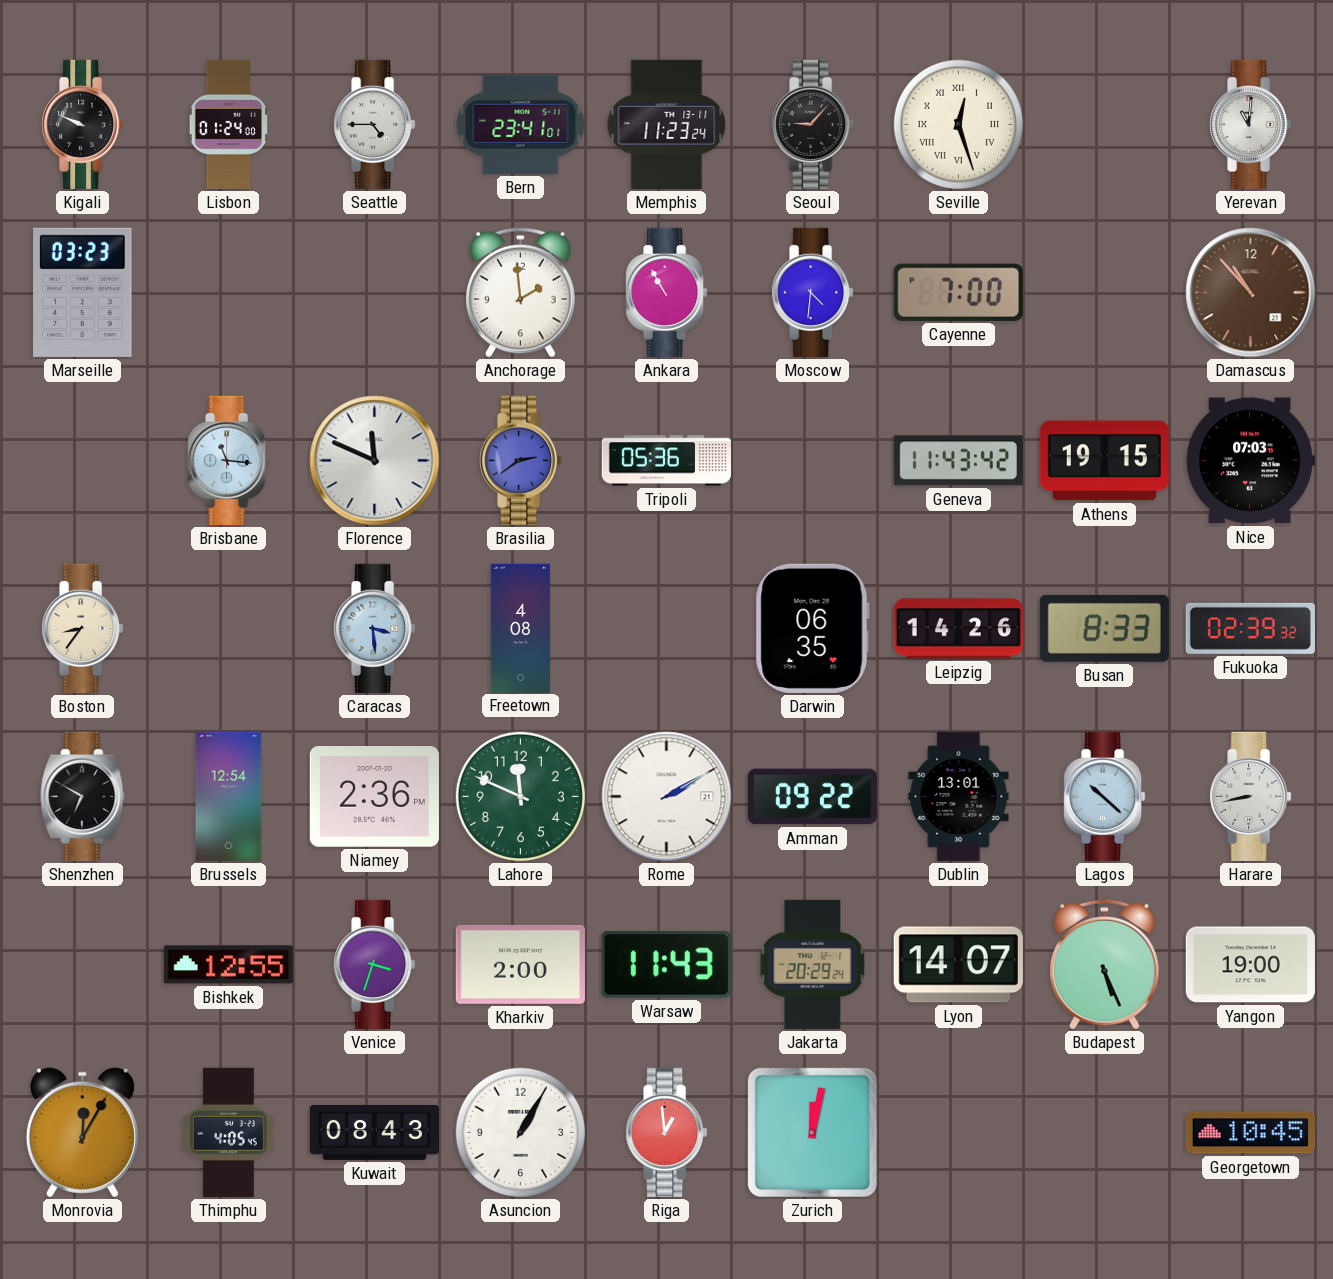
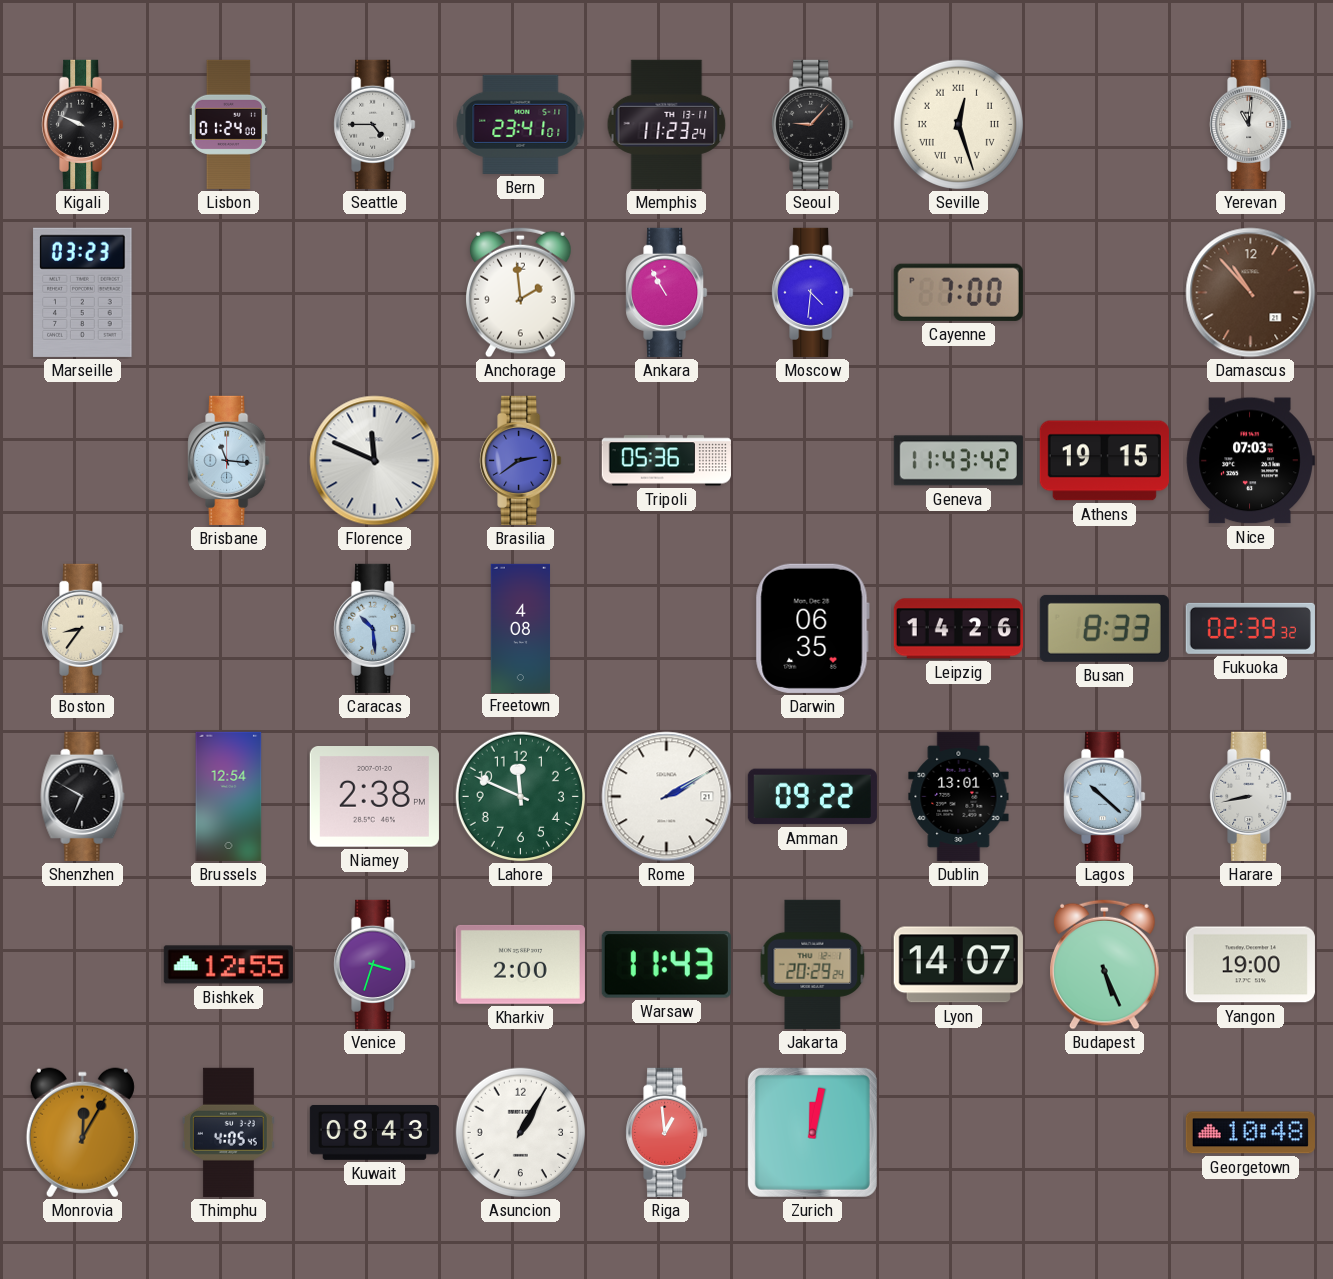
Caracas: 3:29 -> 10:29 (375, 628)
Niamey: 2:36 -> 2:38 (374, 797)
Georgetown: 10:45 -> 10:48 (1250, 1133)
